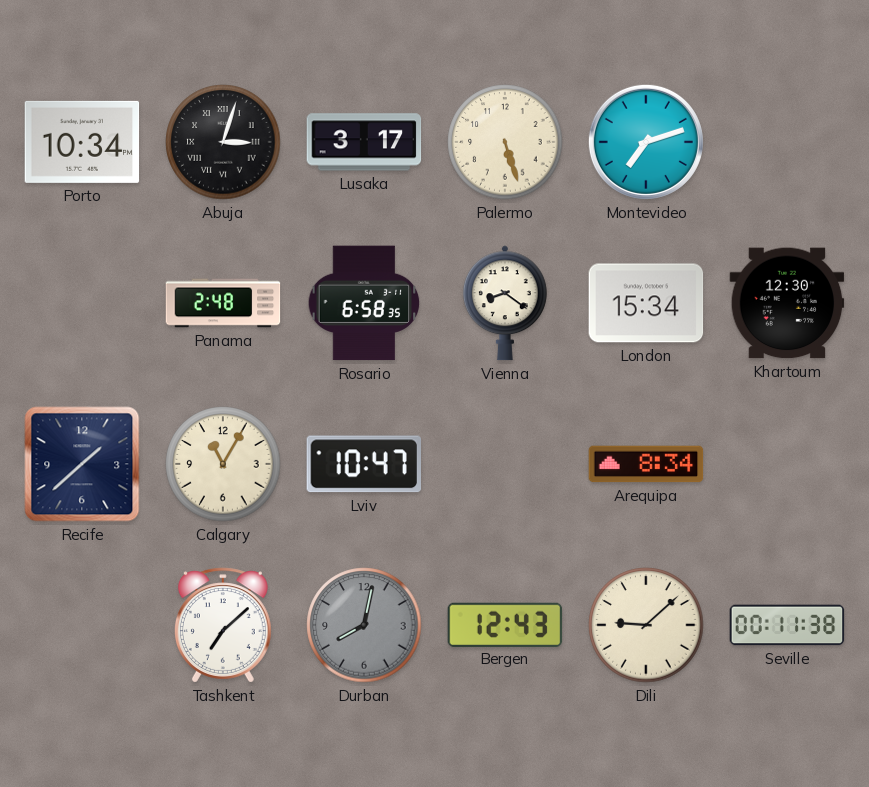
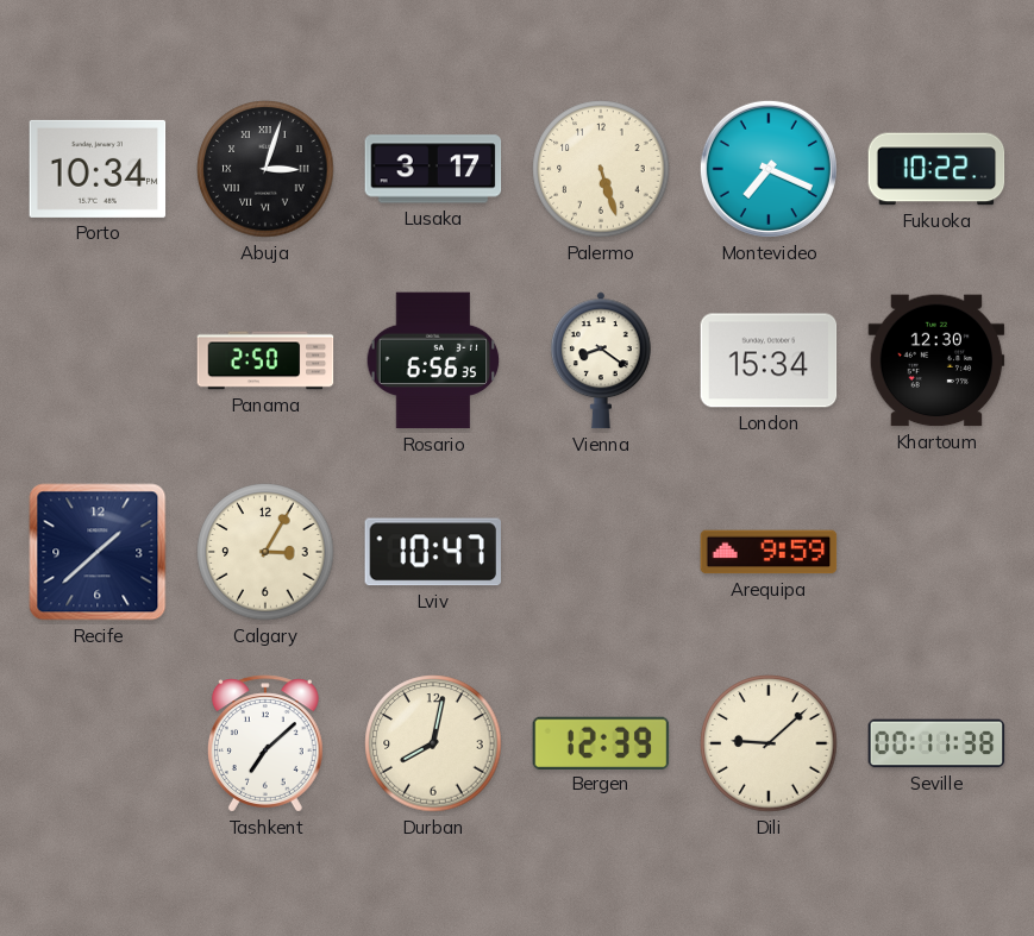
Montevideo: 7:12 -> 7:19 (769, 169)
Fukuoka: none -> 10:22 (936, 169)
Panama: 2:48 -> 2:50 (265, 360)
Rosario: 6:58 -> 6:56 (433, 360)
Calgary: 11:05 -> 3:05 (265, 552)
Arequipa: 8:34 -> 9:59 (769, 552)
Durban dial: grey -> cream (433, 743)
Bergen: 12:43 -> 12:39 (601, 742)
